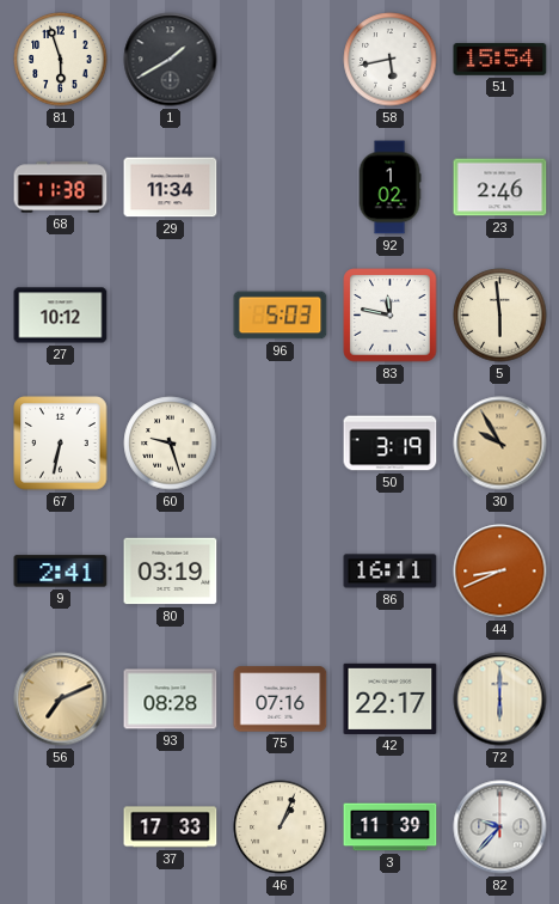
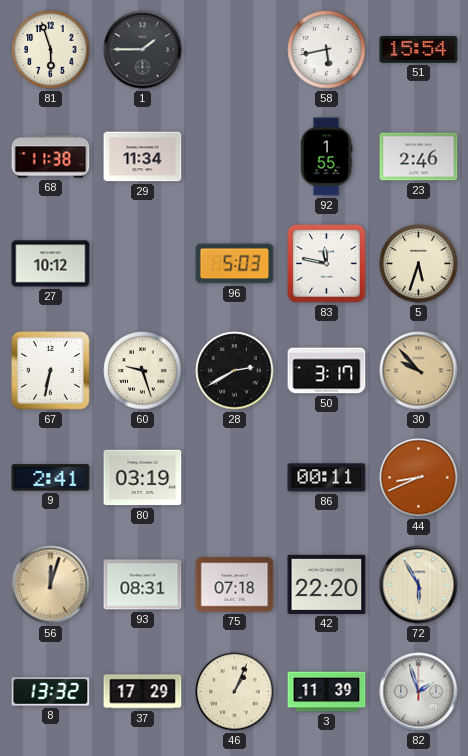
1: 1:40 -> 1:45 (143, 50)
92: 1:02 -> 1:55 (326, 157)
5: 5:59 -> 5:33 (419, 264)
28: none -> 2:40 (235, 371)
50: 3:19 -> 3:17 (327, 371)
30: 9:55 -> 9:53 (419, 371)
86: 16:11 -> 00:11 (327, 478)
56: 7:11 -> 12:03 (51, 585)
93: 08:28 -> 08:31 (143, 585)
75: 07:16 -> 07:18 (235, 585)
42: 22:17 -> 22:20 (327, 584)
72: 6:00 -> 5:55 (419, 585)
8: none -> 13:32 (51, 692)
37: 17:33 -> 17:29 (143, 692)
82: 9:37 -> 1:57 (419, 692)
